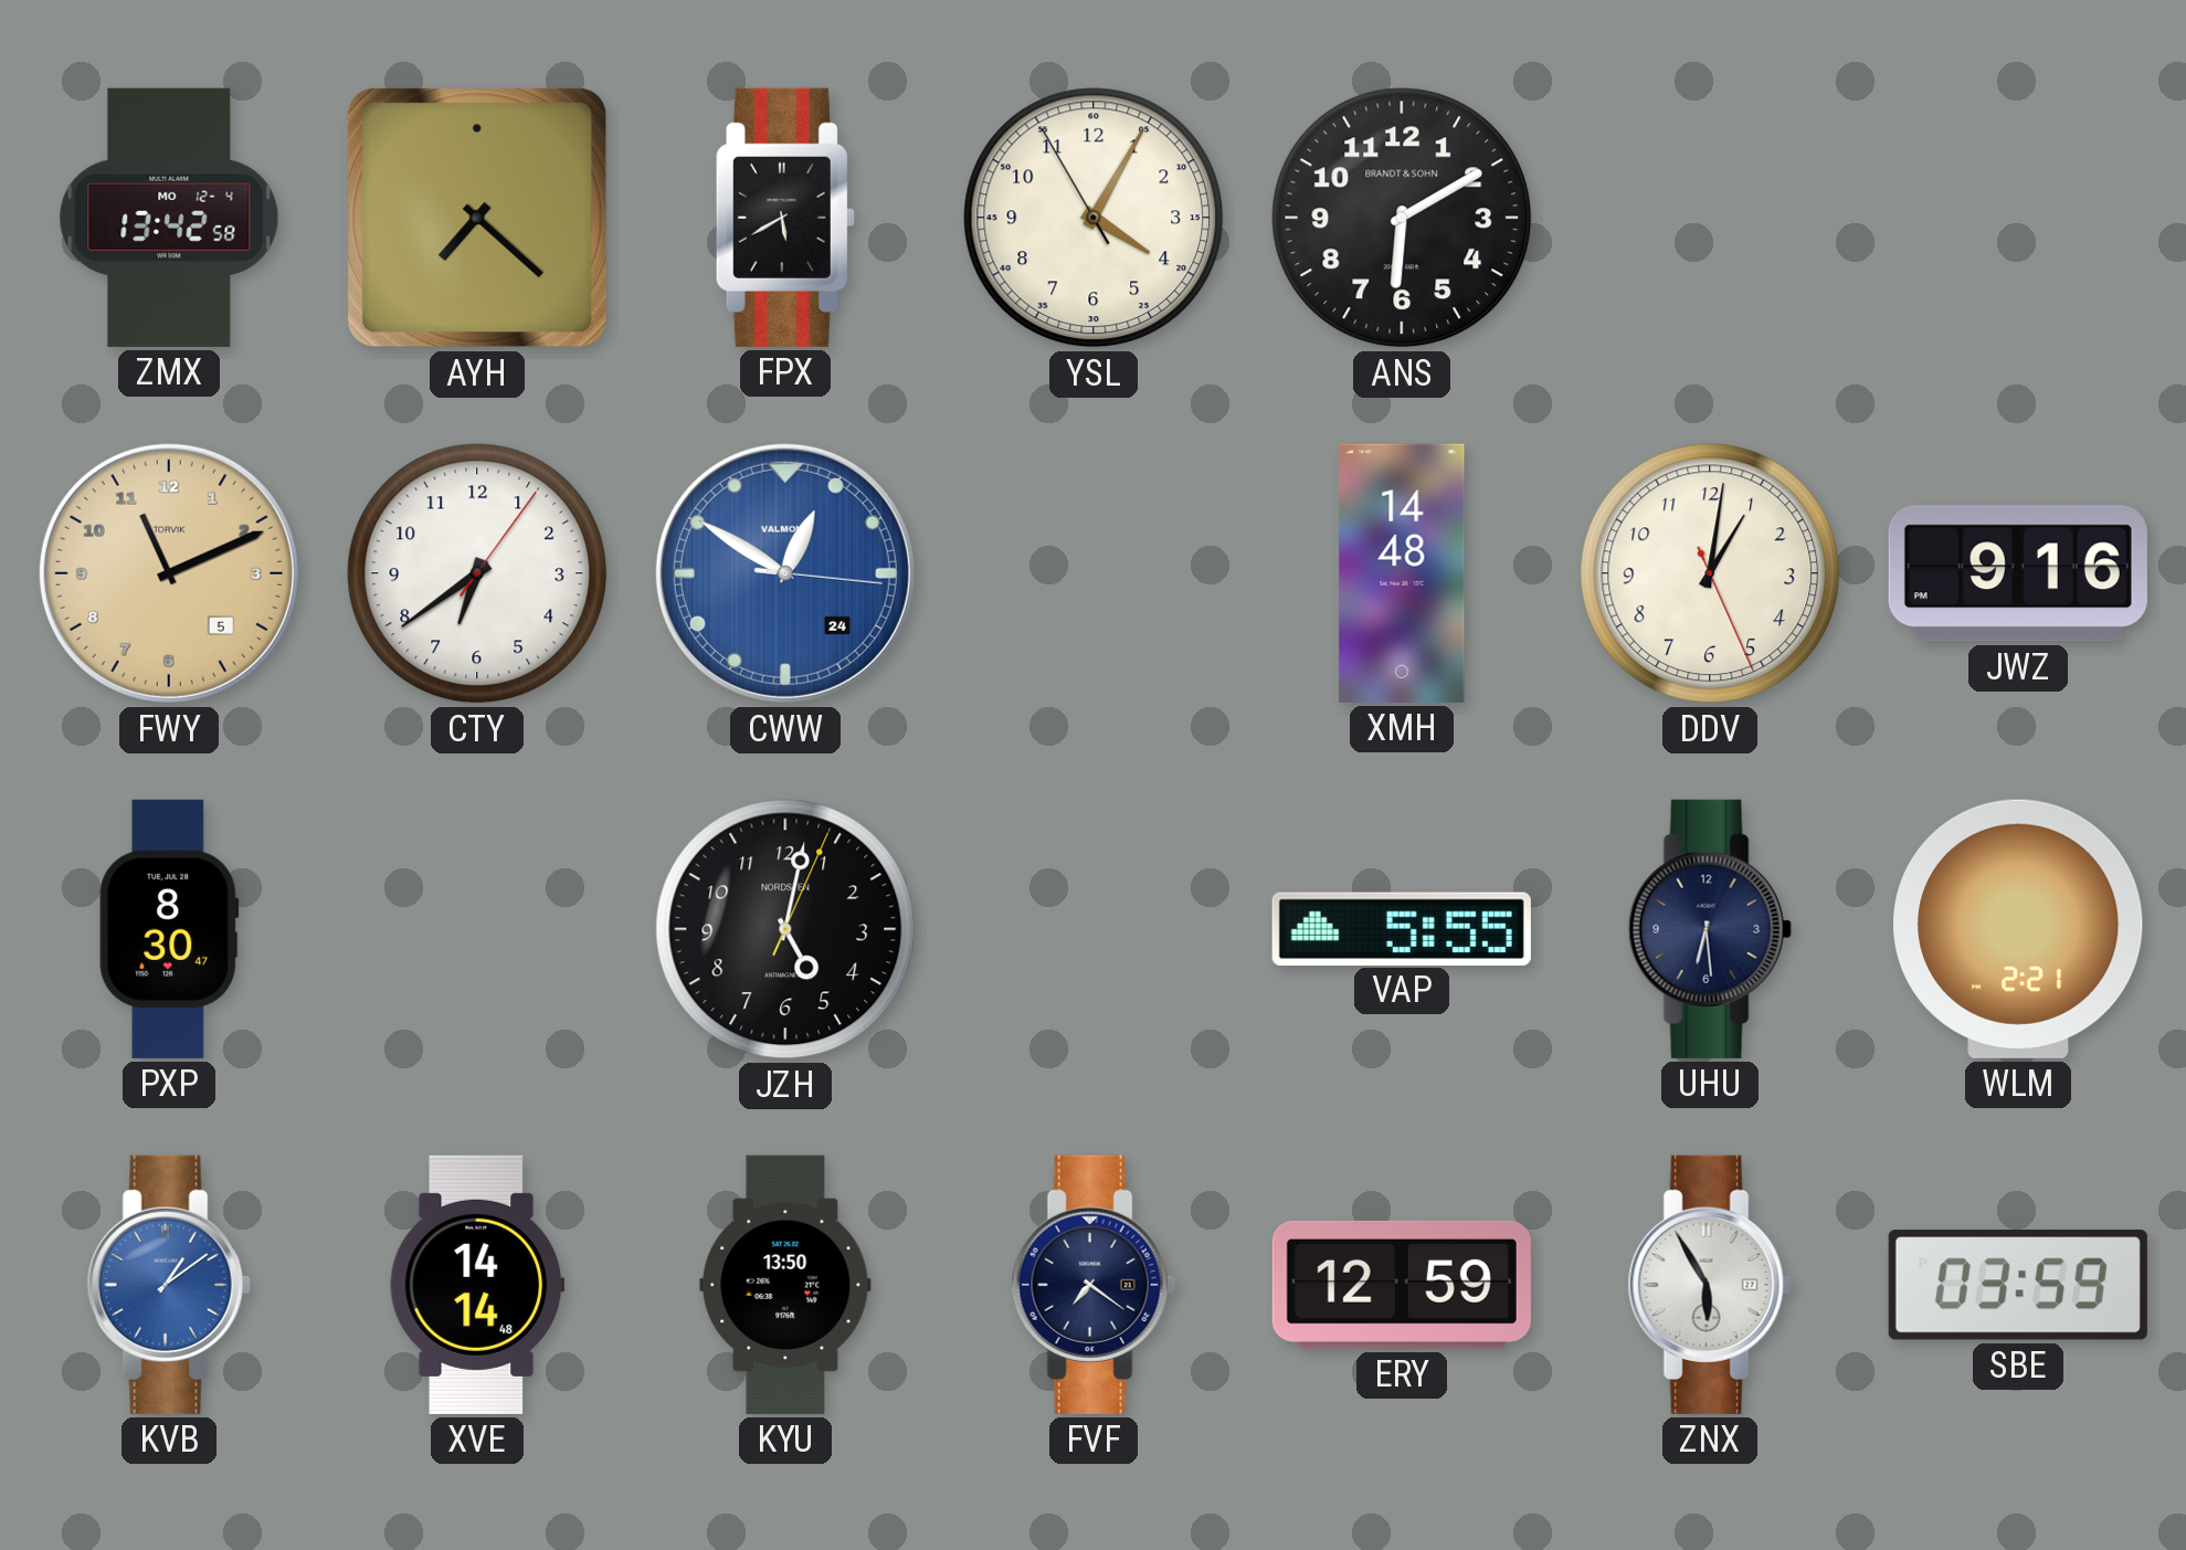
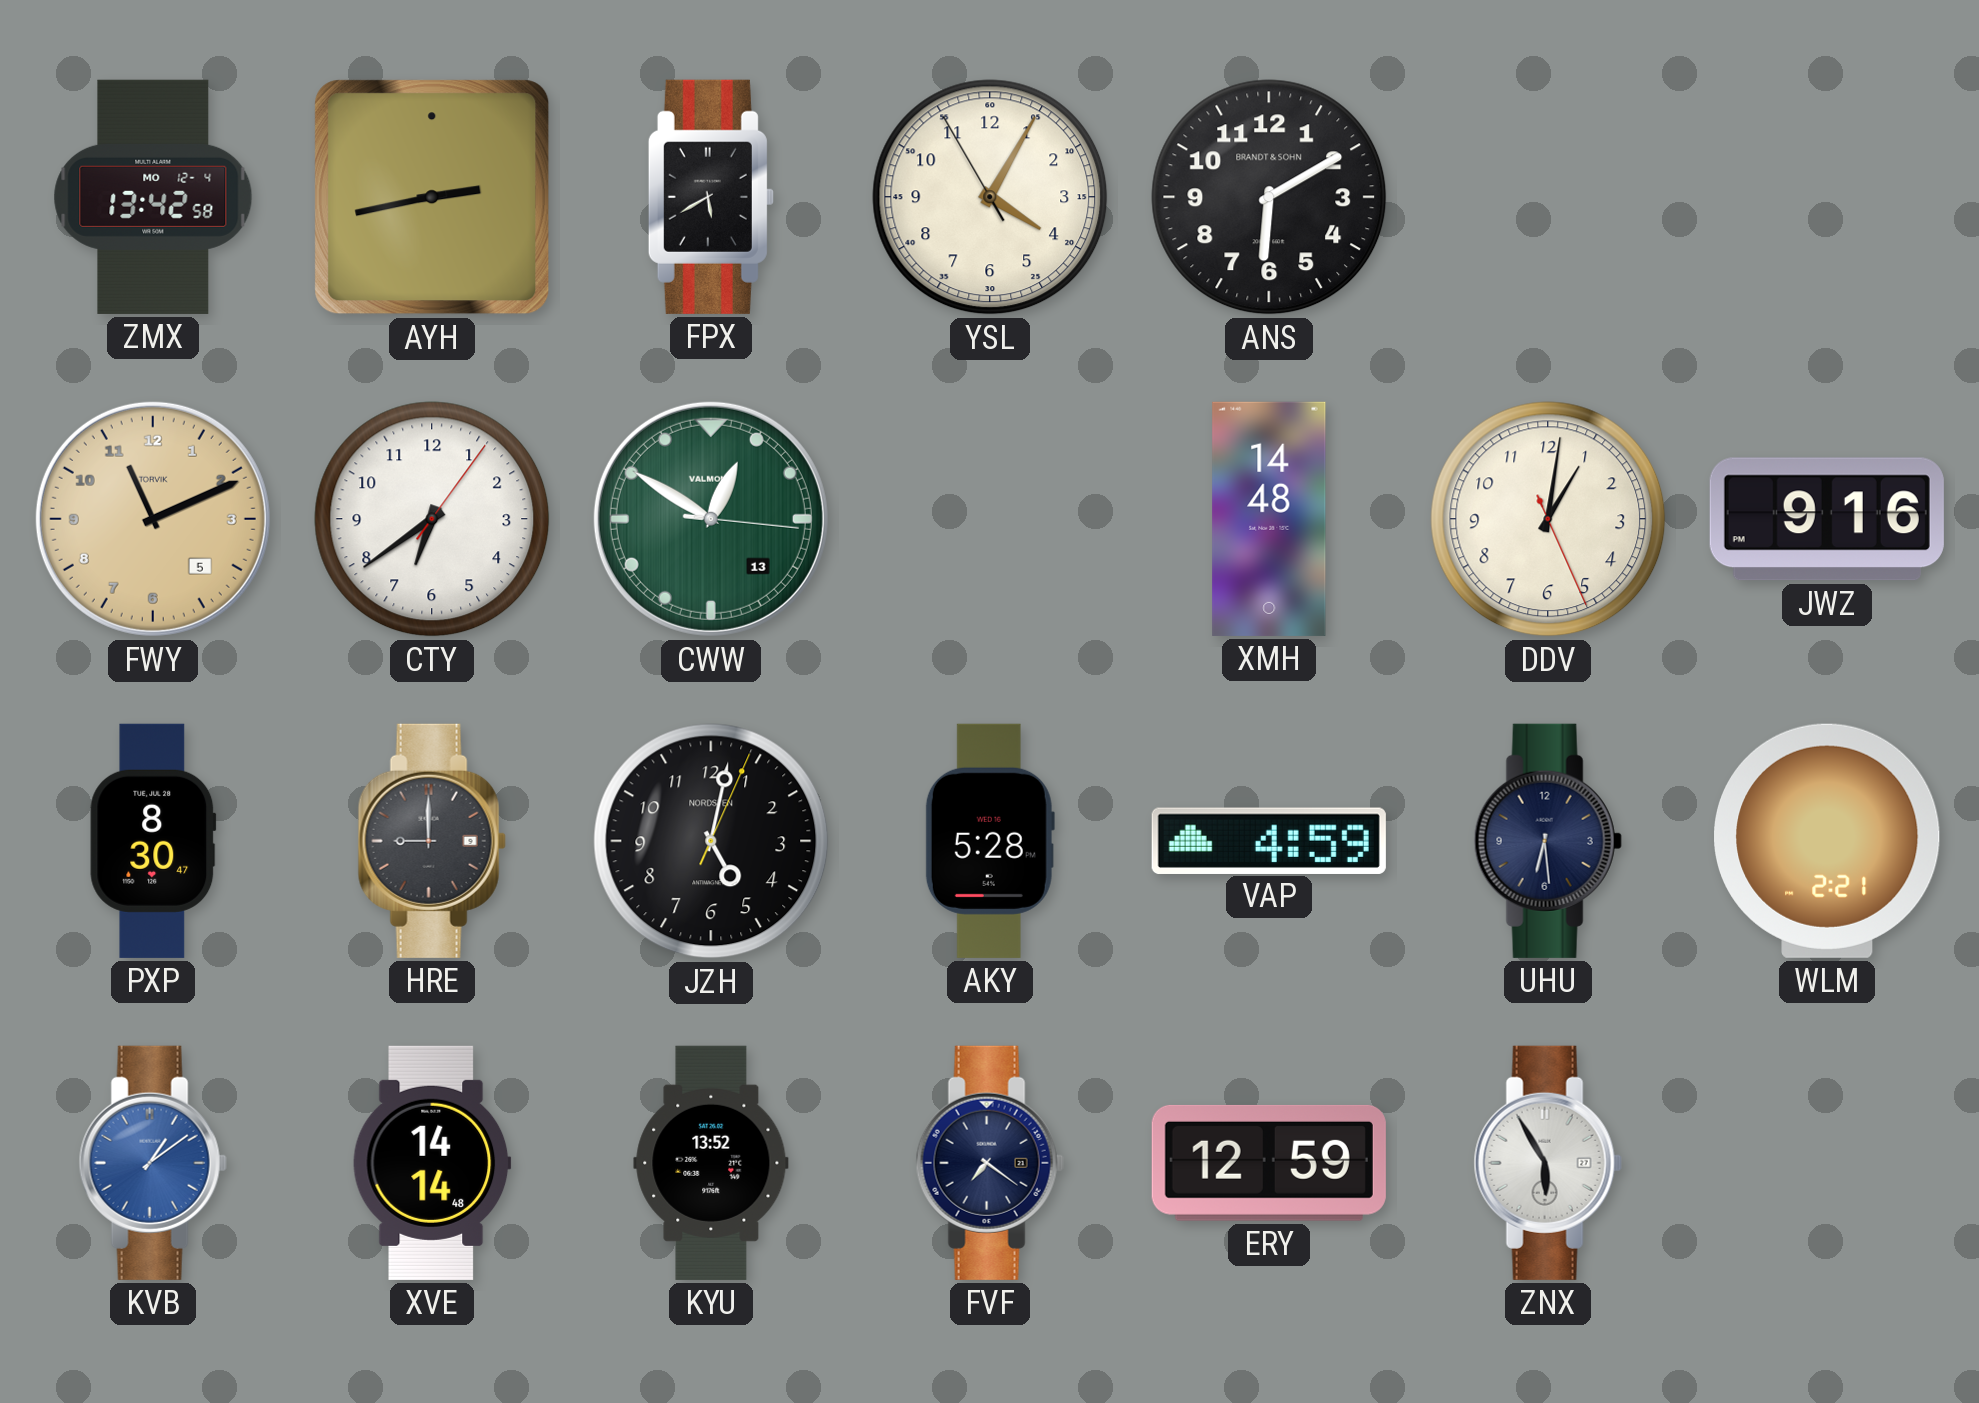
AYH: 7:22 -> 2:43 (432, 197)
CWW date: 24 -> 13 (711, 519)
CWW dial: blue -> green (711, 519)
HRE: none -> 9:00 (432, 841)
AKY: none -> 5:28 (990, 841)
VAP: 5:55 -> 4:59 (1269, 840)
KYU: 13:50 -> 13:52 (711, 1163)
SBE: 03:59 -> none (2018, 1285)
